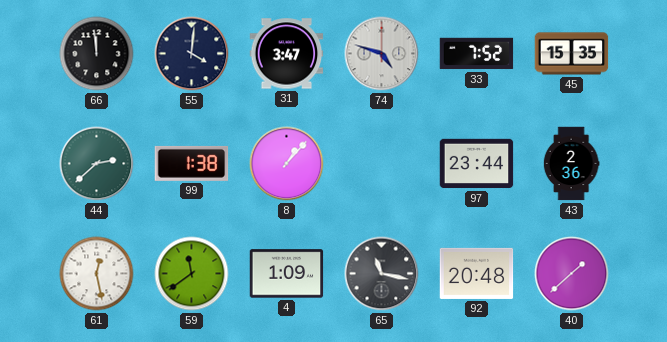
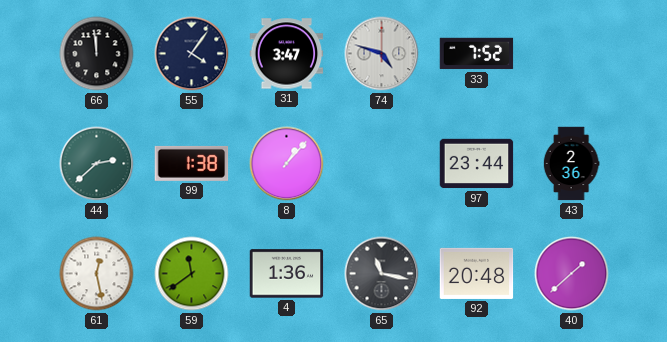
55: 4:01 -> 4:06 (192, 54)
45: 15:35 -> none (572, 54)
4: 1:09 -> 1:36 (287, 274)
